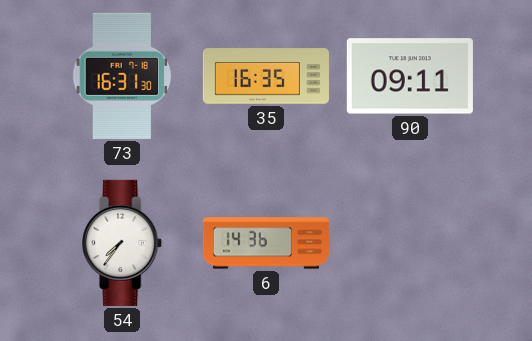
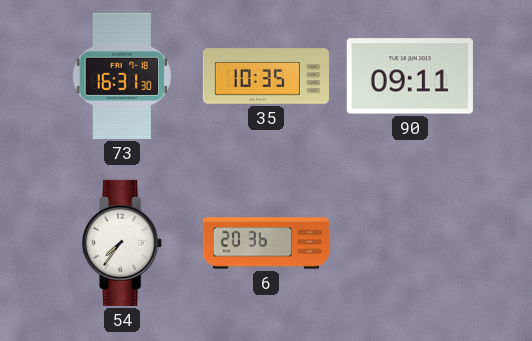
35: 16:35 -> 10:35 (266, 76)
6: 14:36 -> 20:36 (266, 243)
